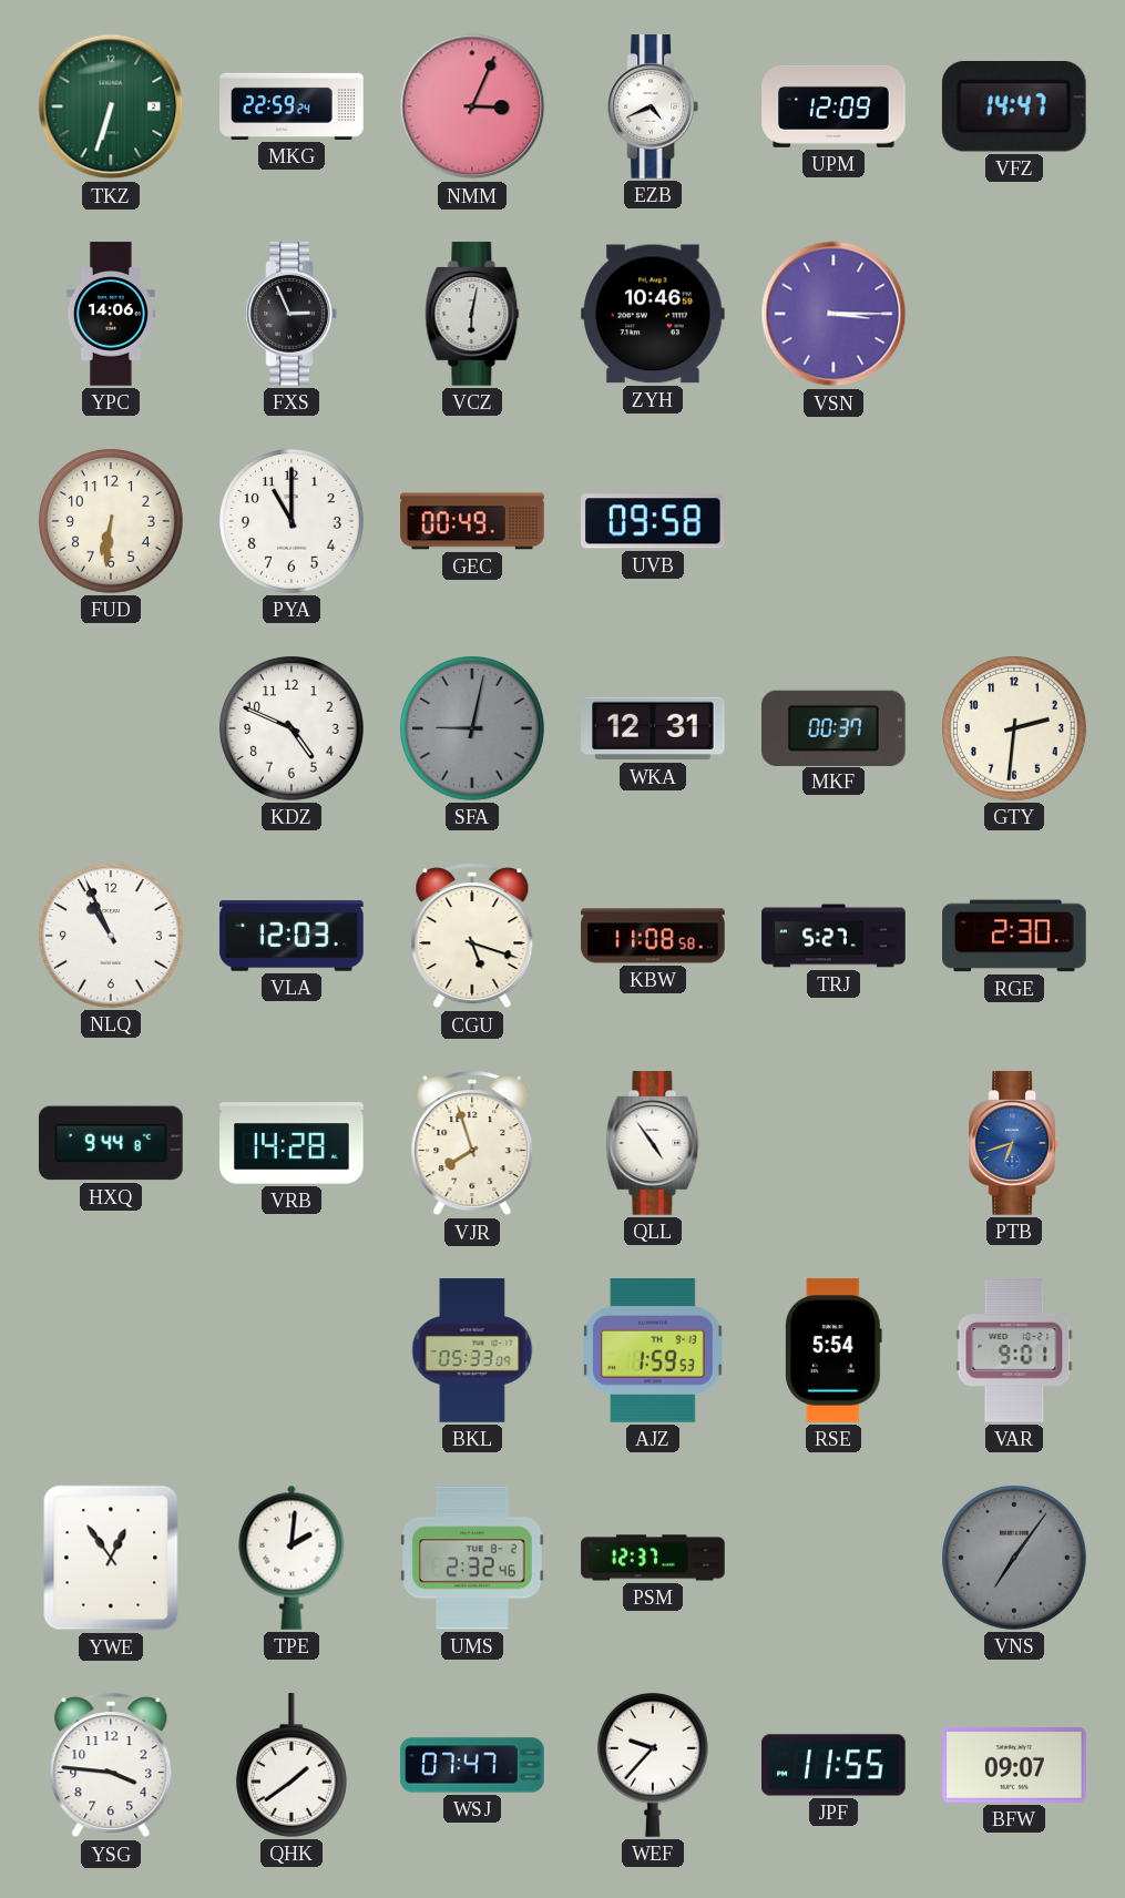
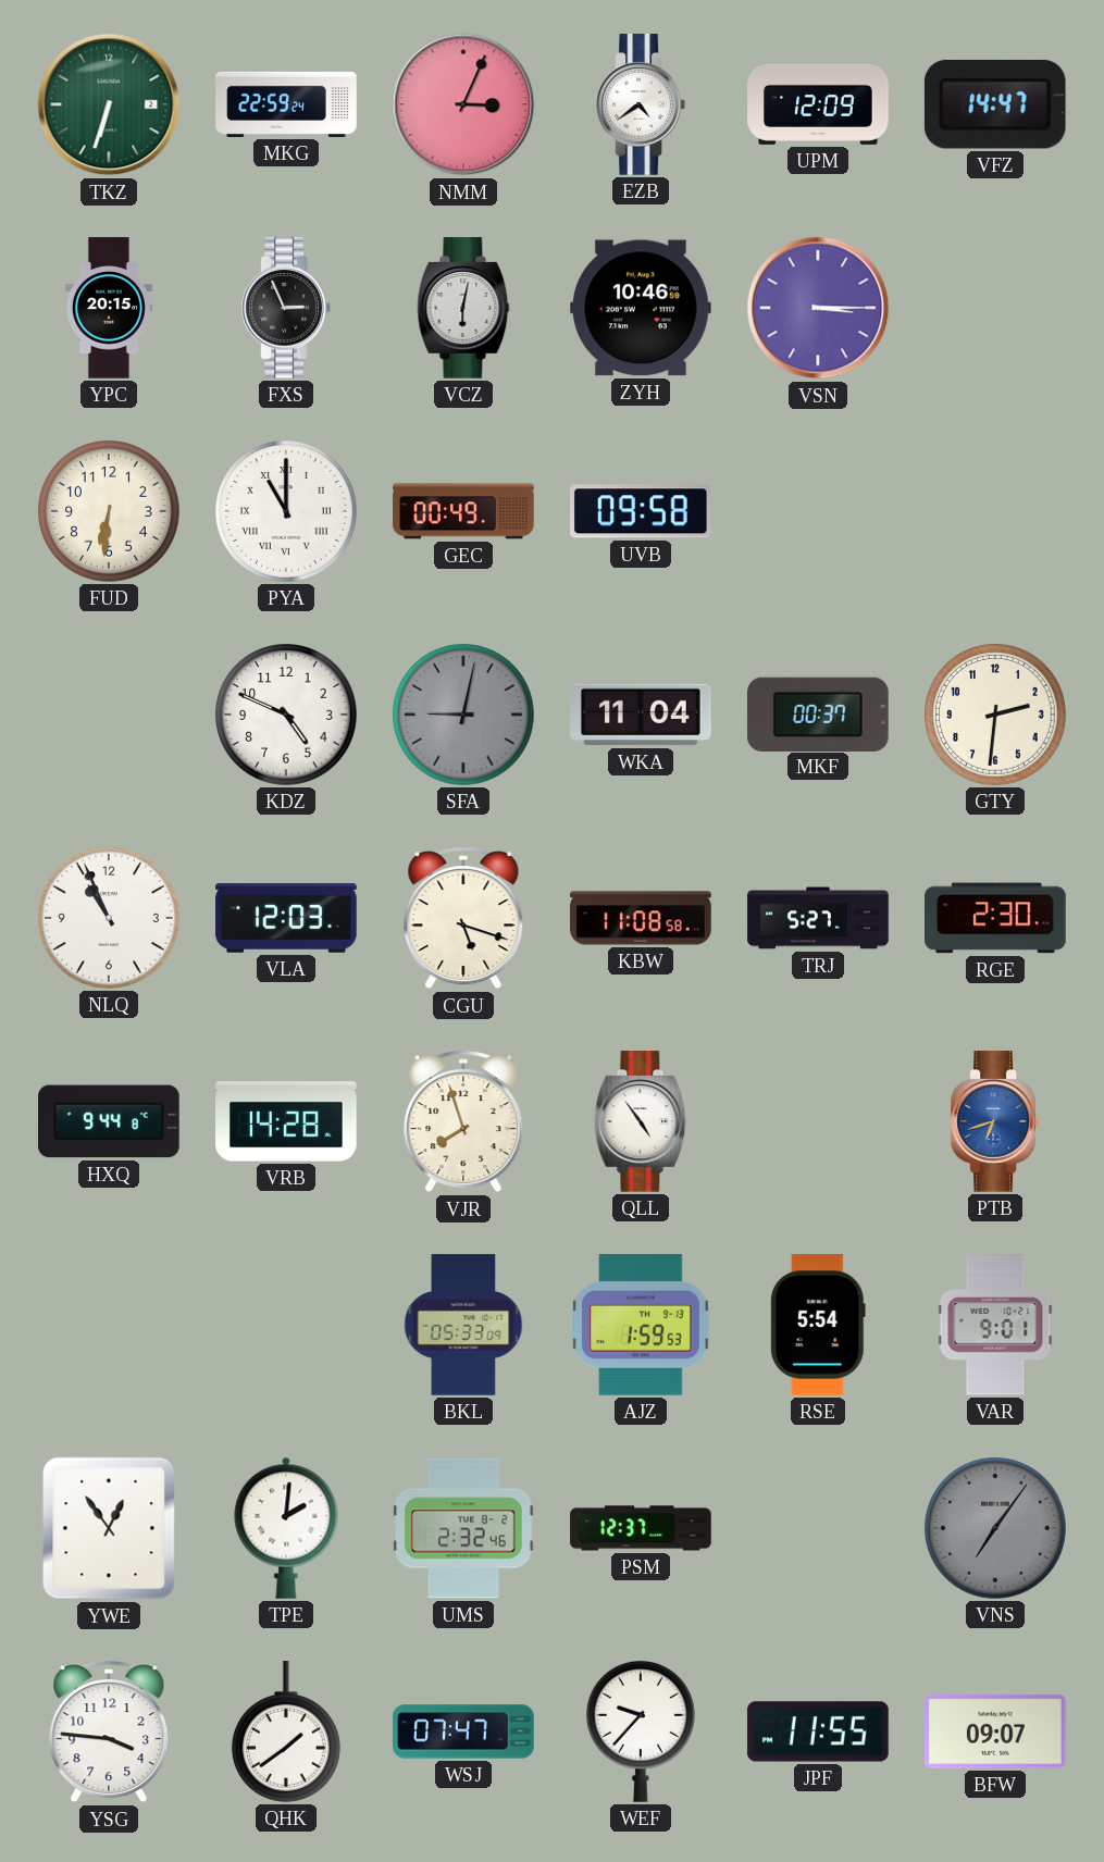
EZB: 4:41 -> 4:39 (641, 104)
YPC: 14:06 -> 20:15 (109, 308)
PYA numerals: Arabic -> Roman (287, 512)
WKA: 12:31 -> 11:04 (641, 715)
